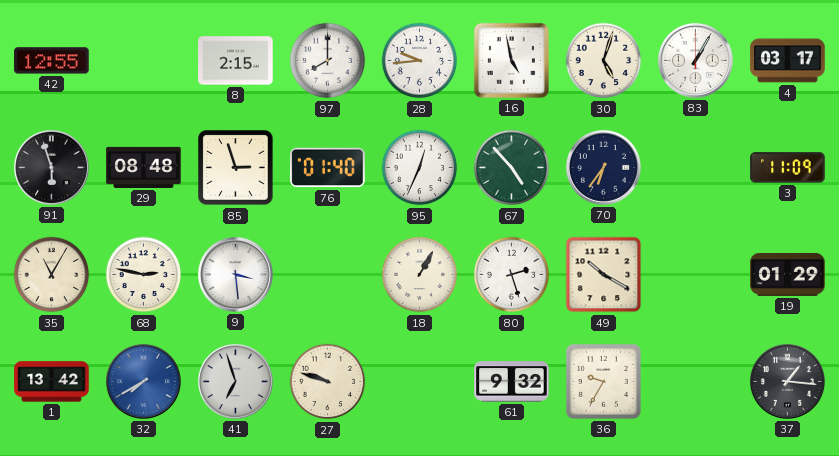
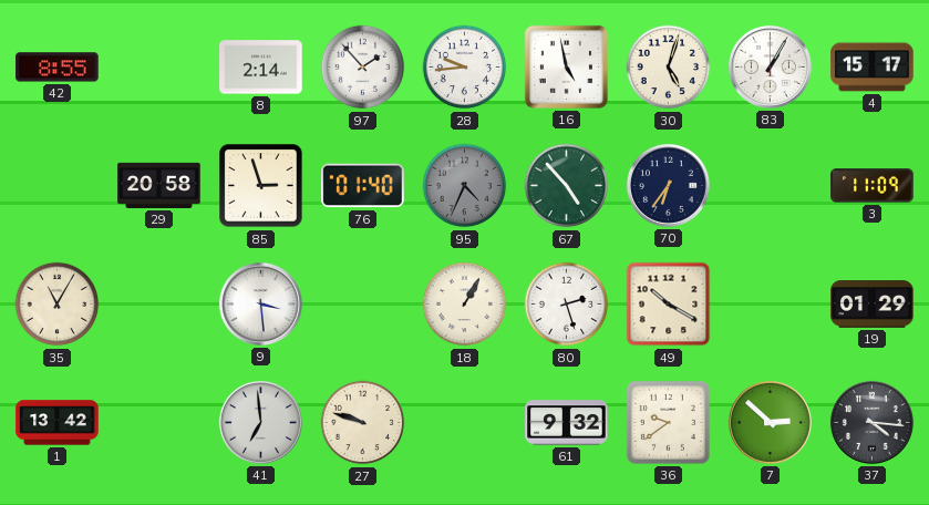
42: 12:55 -> 8:55 (58, 68)
8: 2:15 -> 2:14 (261, 68)
97: 8:00 -> 1:53 (363, 68)
4: 03:17 -> 15:17 (873, 68)
91: 5:57 -> none (51, 167)
29: 08:48 -> 20:58 (159, 185)
95: 12:34 -> 4:34 (465, 186)
95 dial: white -> grey (465, 186)
68: 2:47 -> none (144, 275)
32: 7:40 -> none (143, 381)
41: 6:57 -> 6:59 (260, 422)
36: 9:35 -> 9:39 (668, 422)
7: none -> 2:52 (770, 422)
37: 1:16 -> 4:16 (871, 422)
